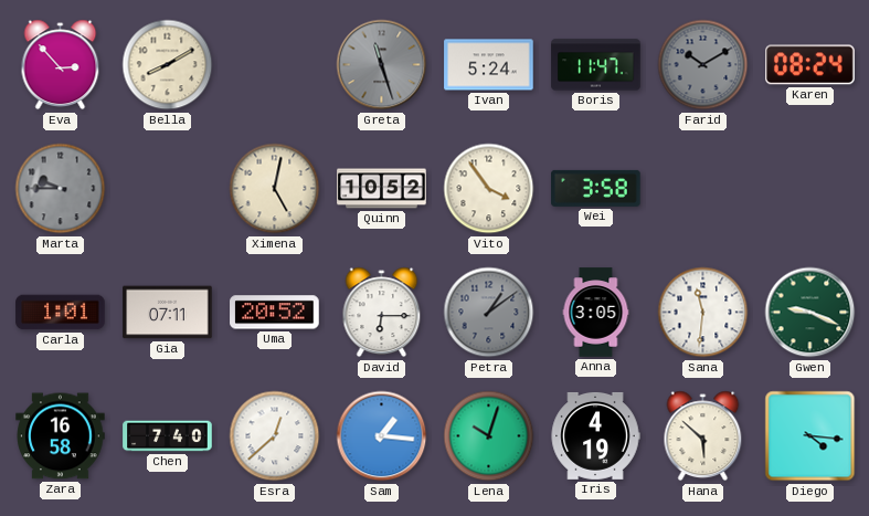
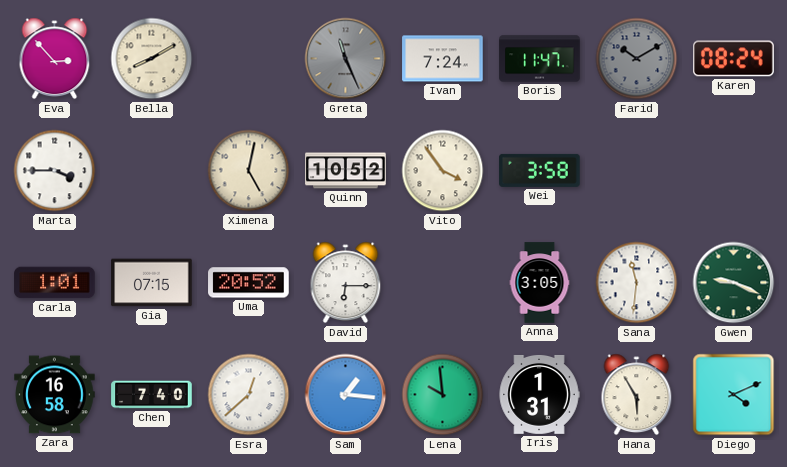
Greta: 11:27 -> 11:26 (346, 59)
Ivan: 5:24 -> 7:24 (443, 59)
Marta: 9:45 -> 3:45 (55, 171)
Marta dial: grey -> white (55, 171)
Gia: 07:11 -> 07:15 (152, 283)
Petra: 1:09 -> none (489, 313)
Lena: 10:03 -> 9:59 (443, 395)
Iris: 4:19 -> 1:31 (539, 394)
Hana: 5:52 -> 5:55 (637, 395)
Diego: 4:16 -> 4:11 (734, 395)
